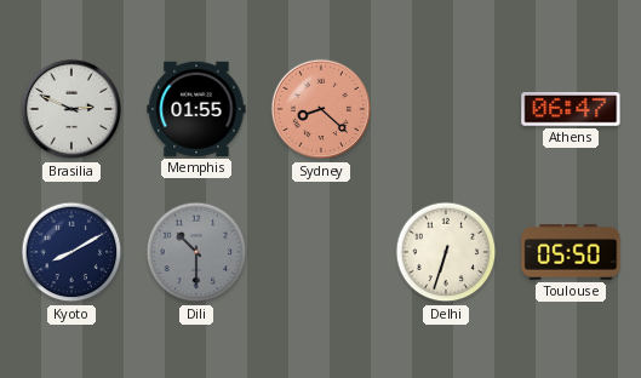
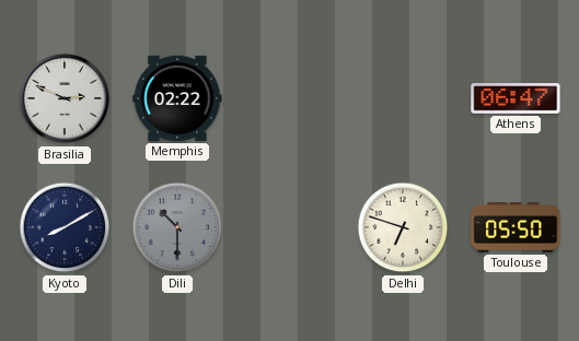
Memphis: 01:55 -> 02:22 (177, 98)
Sydney: 8:22 -> none (321, 109)
Delhi: 6:33 -> 6:48 (403, 227)
